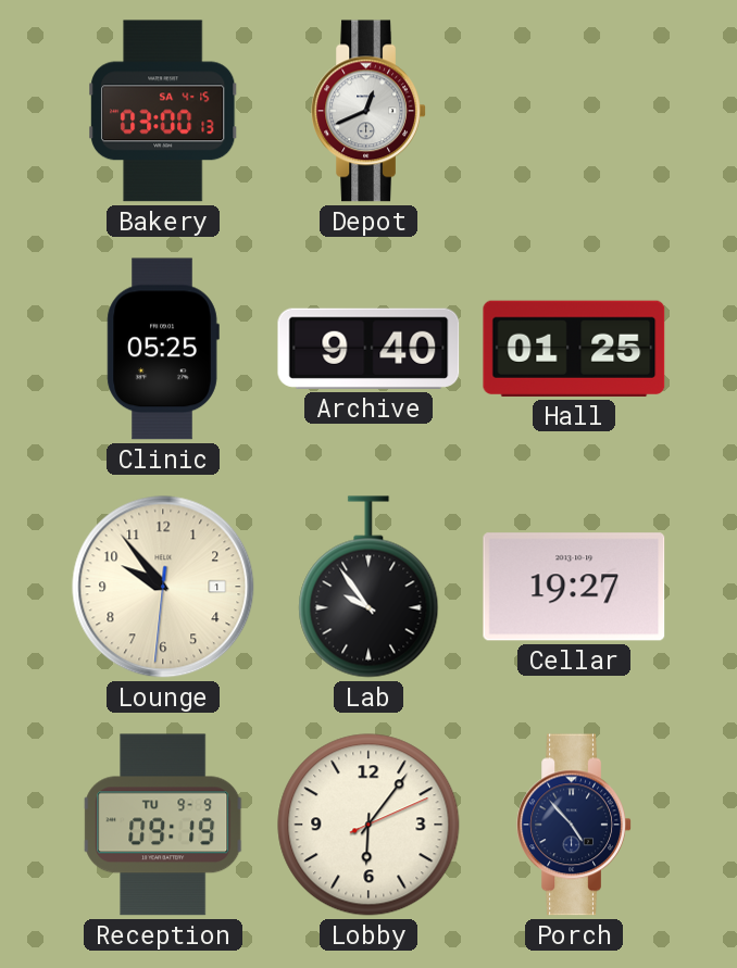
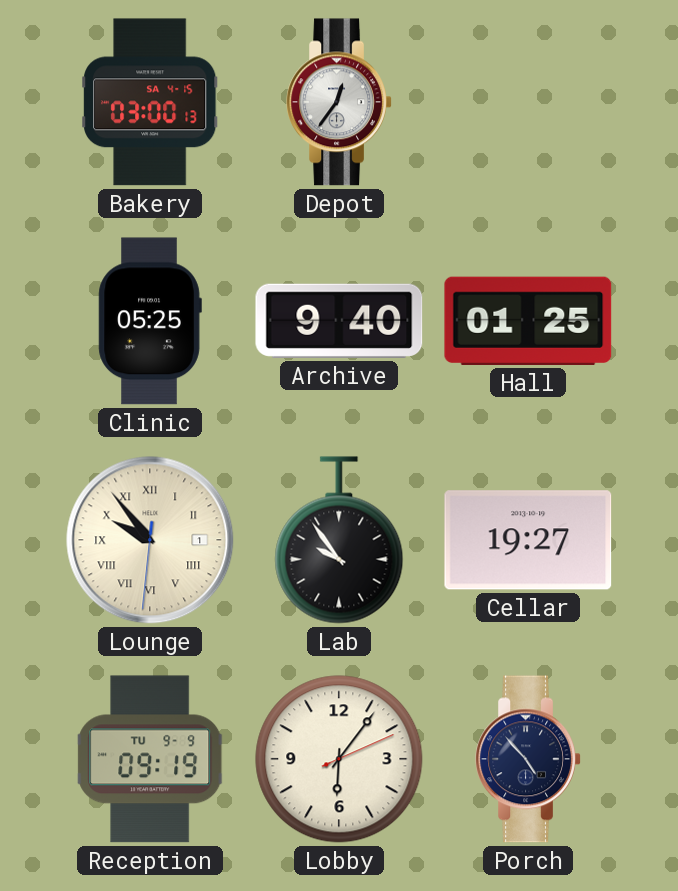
Depot: 12:41 -> 12:36 (339, 102)
Lounge numerals: Arabic -> Roman (150, 540)
